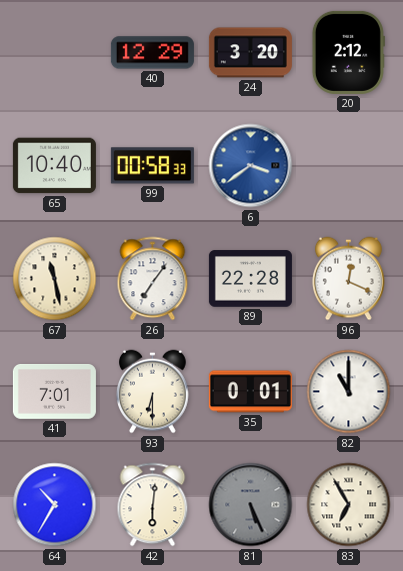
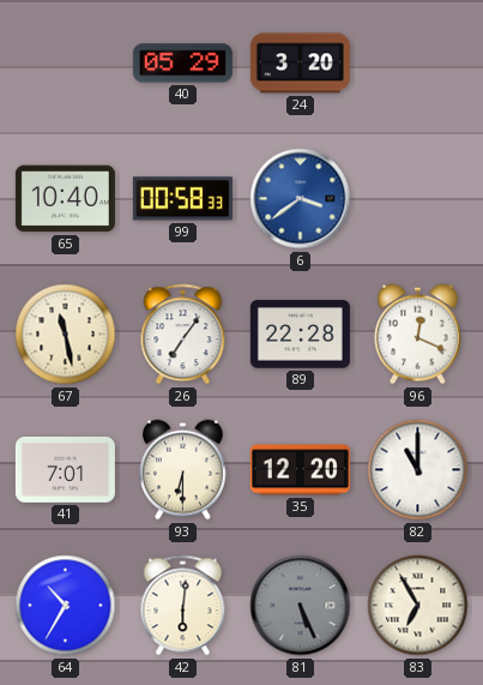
40: 12:29 -> 05:29 (182, 64)
20: 2:12 -> none (348, 52)
35: 0:01 -> 12:20 (300, 470)
